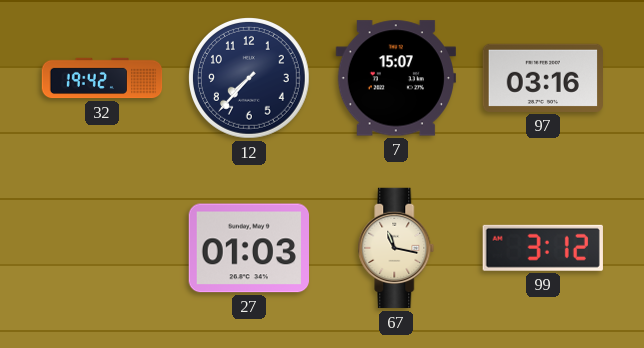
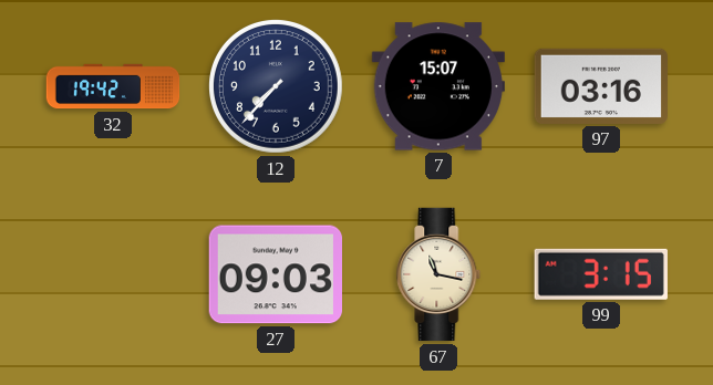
27: 01:03 -> 09:03 (275, 274)
99: 3:12 -> 3:15 (601, 274)
